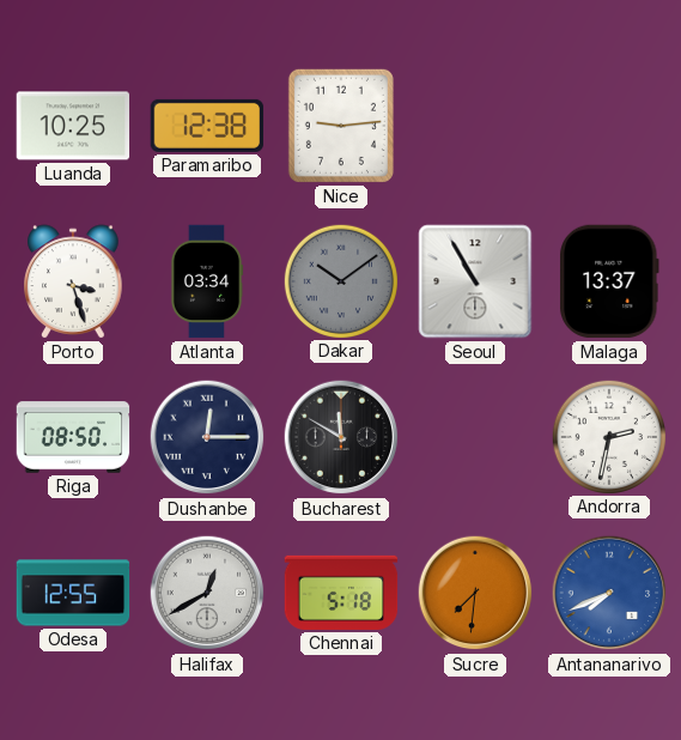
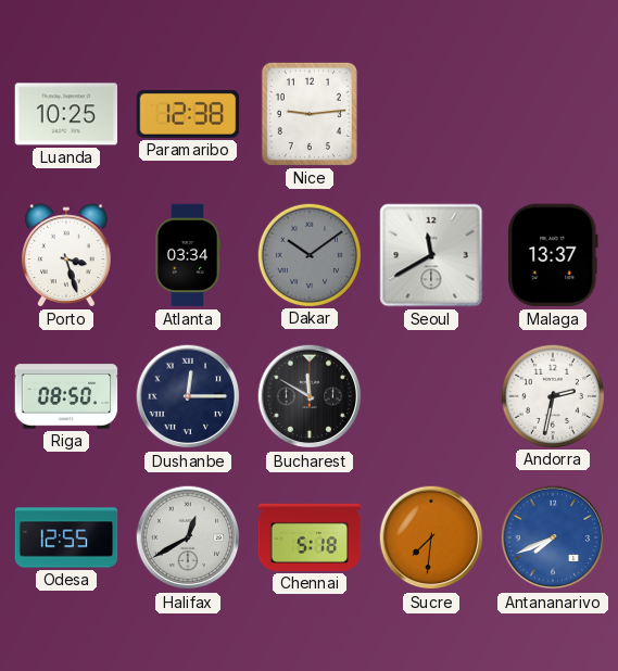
Seoul: 10:55 -> 11:40 (431, 255)
